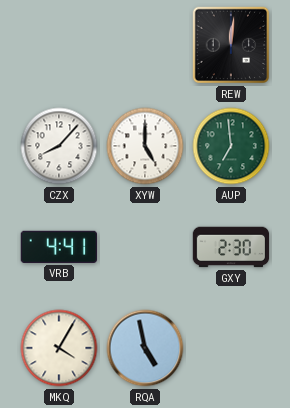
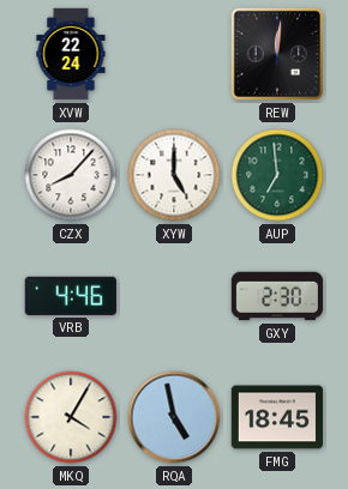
XVW: none -> 22:24 (71, 54)
VRB: 4:41 -> 4:46 (70, 296)
FMG: none -> 18:45 (277, 417)
